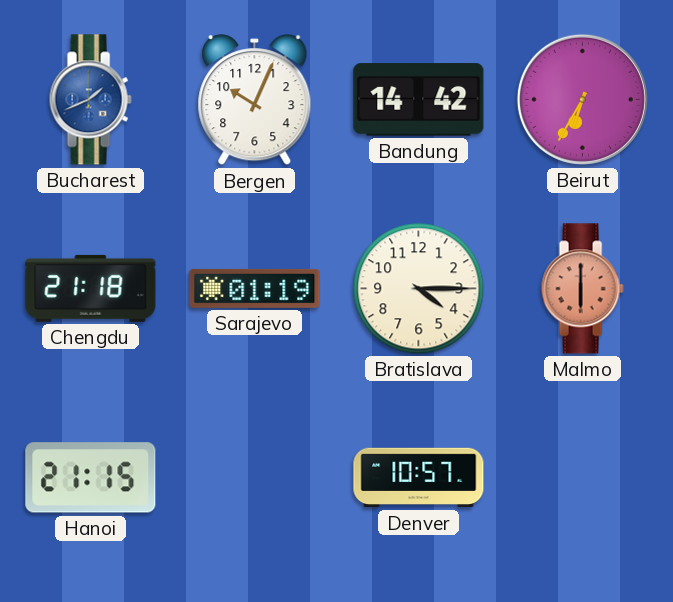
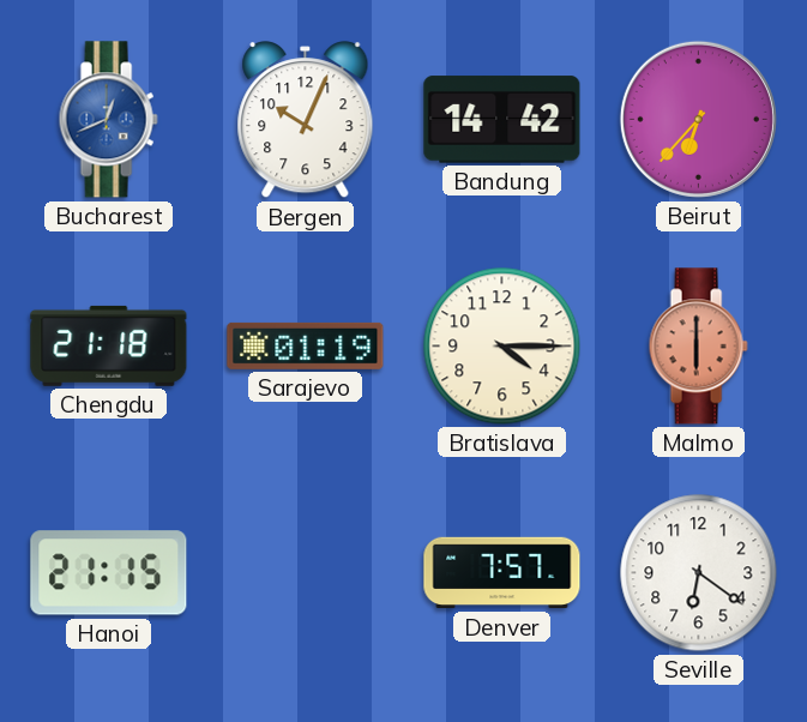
Bucharest: 1:41 -> 12:41 (108, 120)
Beirut: 6:35 -> 6:37 (698, 119)
Denver: 10:57 -> 7:57 (502, 573)
Seville: none -> 6:21 (699, 573)
